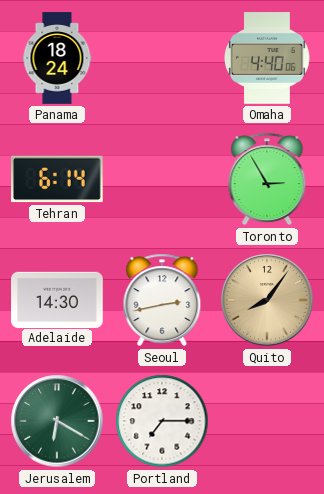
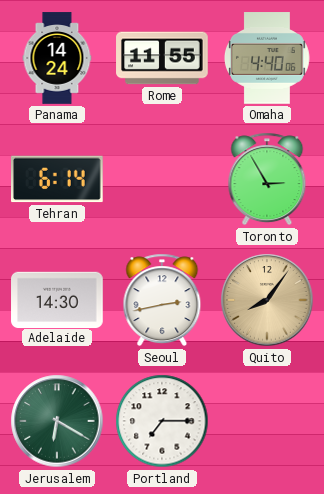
Panama: 18:24 -> 14:24 (57, 58)
Rome: none -> 11:55 (162, 58)
